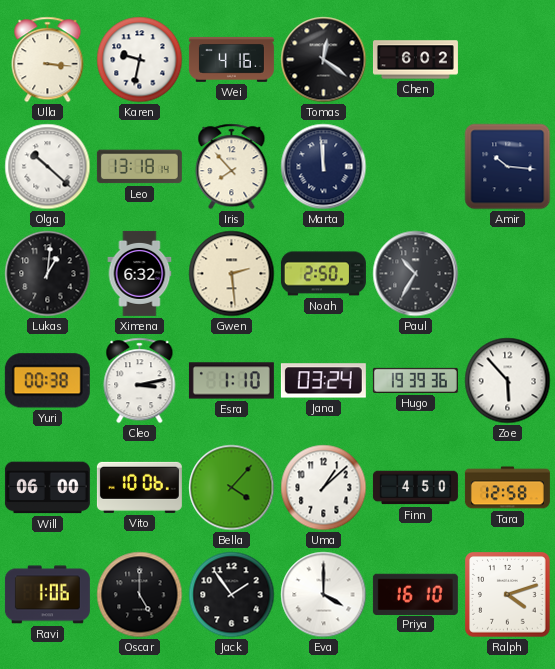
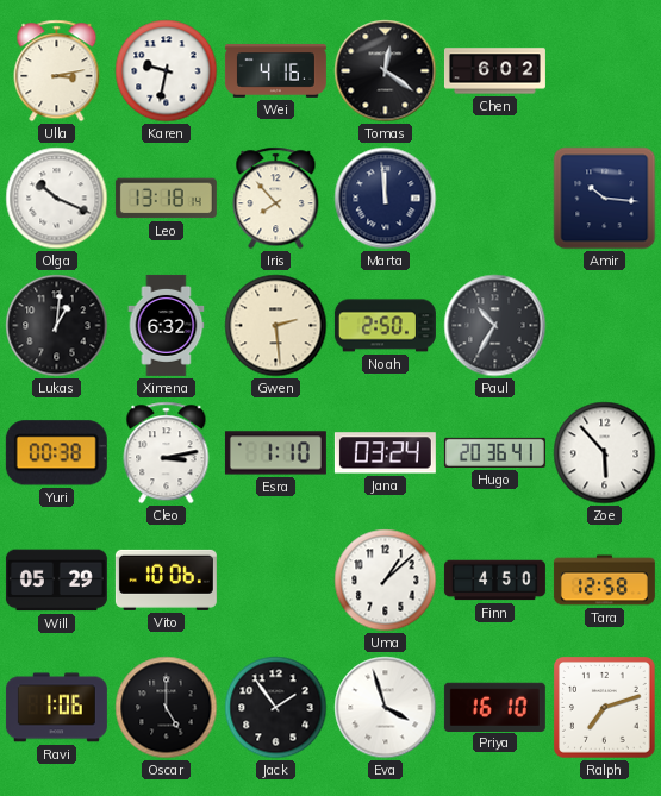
Ulla: 3:16 -> 3:13 (57, 71)
Olga: 10:22 -> 10:19 (57, 199)
Hugo: 19:39 -> 20:36 (494, 452)
Will: 06:00 -> 05:29 (56, 581)
Bella: 4:07 -> none (232, 488)
Eva: 4:00 -> 3:57 (386, 708)
Ralph: 4:12 -> 7:12 (605, 708)
